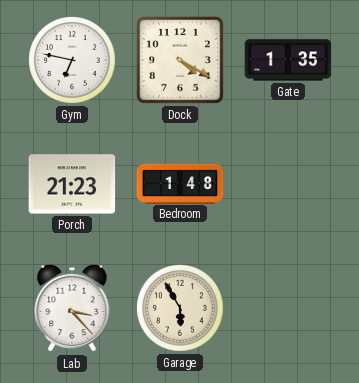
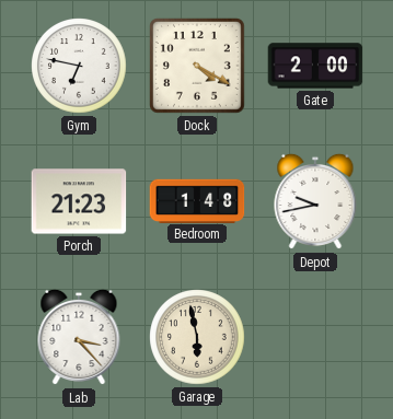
Gate: 1:35 -> 2:00 (315, 66)
Depot: none -> 9:43 (315, 201)
Garage: 5:55 -> 5:58 (197, 337)
